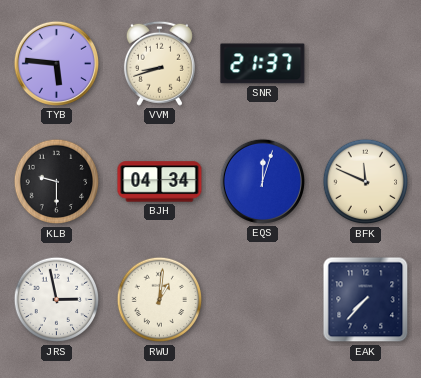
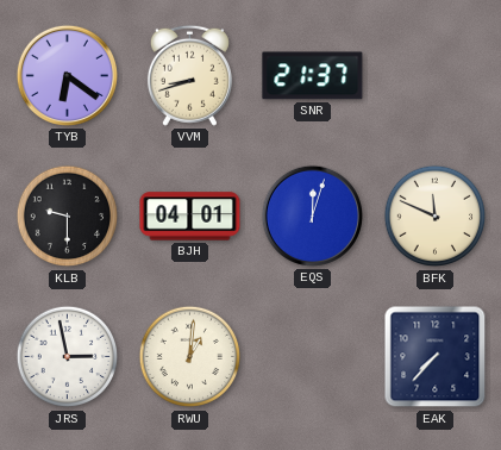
TYB: 5:46 -> 6:21 (67, 75)
BJH: 04:34 -> 04:01 (190, 217)
